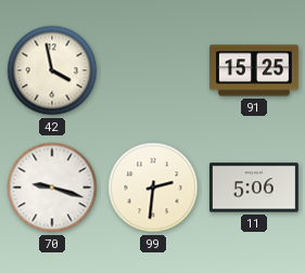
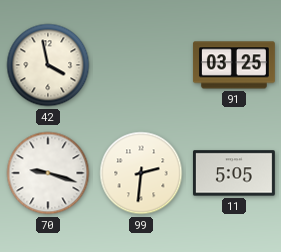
91: 15:25 -> 03:25 (234, 65)
11: 5:06 -> 5:05 (234, 173)
